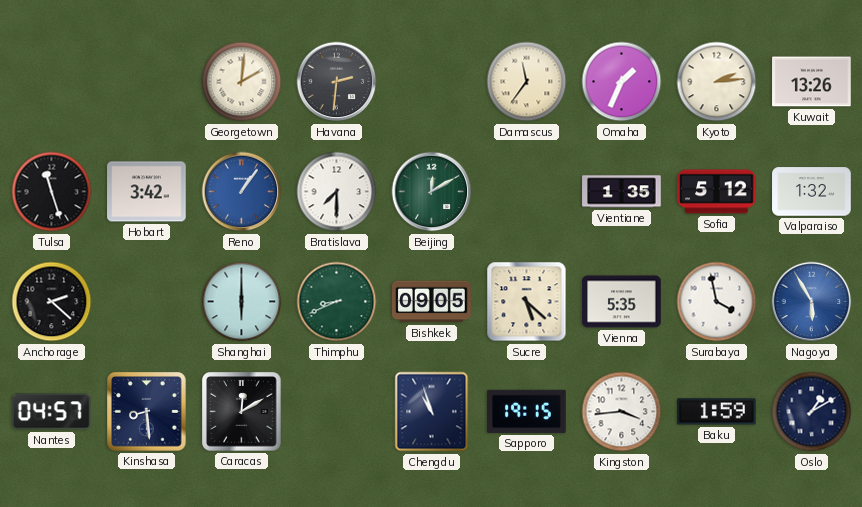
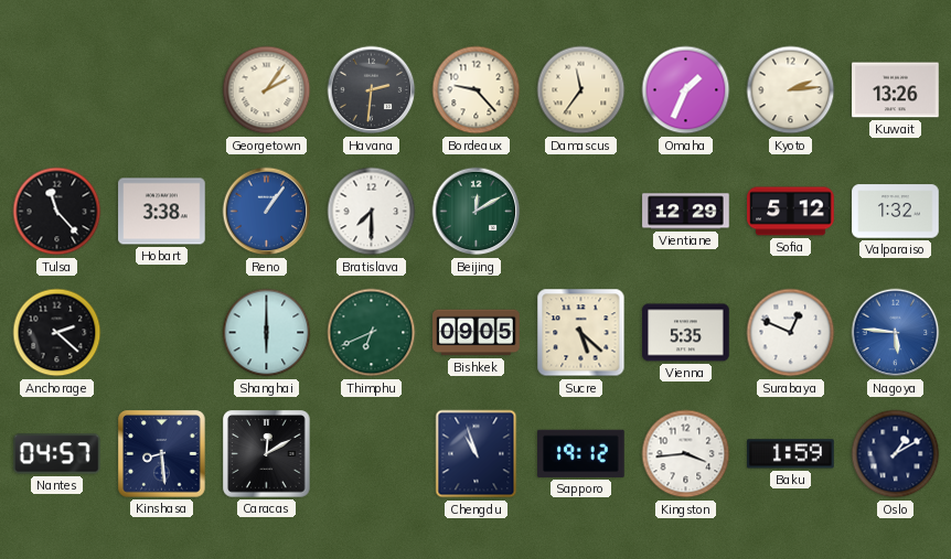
Georgetown: 2:01 -> 2:06 (267, 90)
Bordeaux: none -> 9:23 (477, 90)
Tulsa: 11:27 -> 11:23 (57, 212)
Hobart: 3:42 -> 3:38 (162, 212)
Vientiane: 1:35 -> 12:29 (686, 212)
Thimphu: 8:41 -> 6:41 (372, 333)
Surabaya: 3:58 -> 12:49 (791, 333)
Nagoya: 5:55 -> 5:46 (896, 333)
Sapporo: 19:15 -> 19:12 (581, 453)
